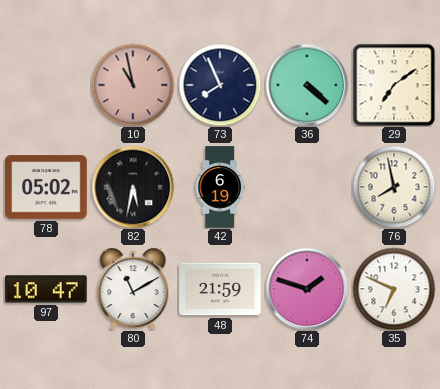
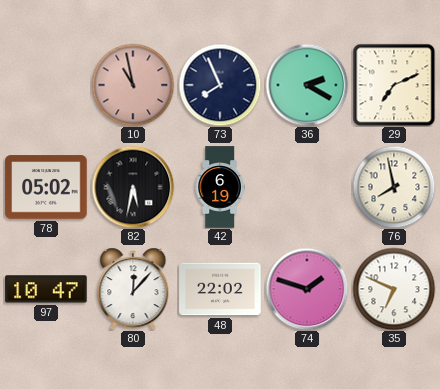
36: 4:22 -> 2:20 (307, 85)
29: 7:09 -> 7:11 (394, 85)
80: 11:10 -> 12:07 (133, 289)
48: 21:59 -> 22:02 (220, 289)
